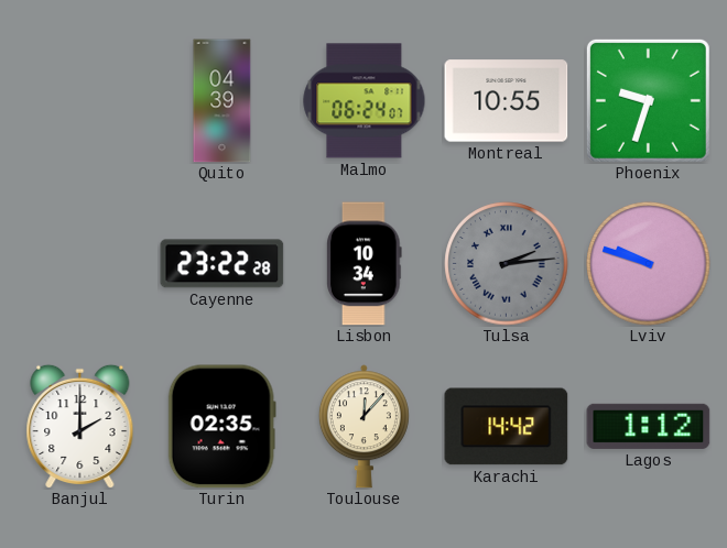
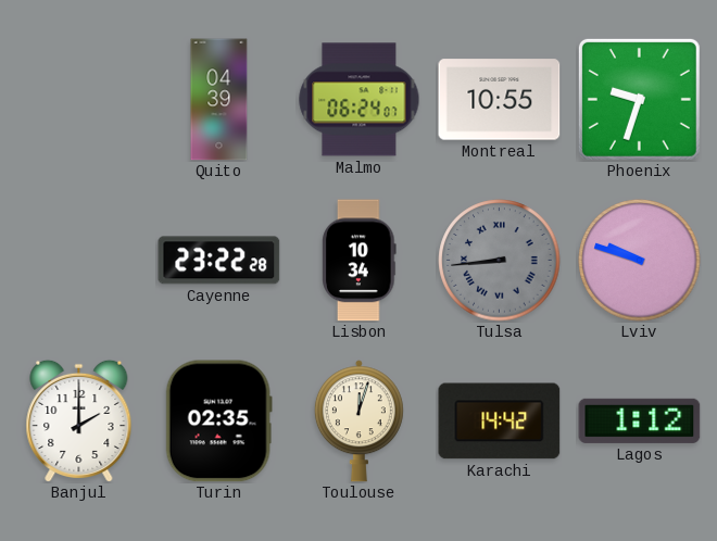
Tulsa: 2:14 -> 8:44 (500, 261)
Toulouse: 12:07 -> 12:03 (358, 422)
